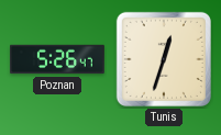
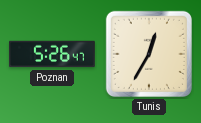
Tunis: 12:33 -> 12:35 (149, 54)
